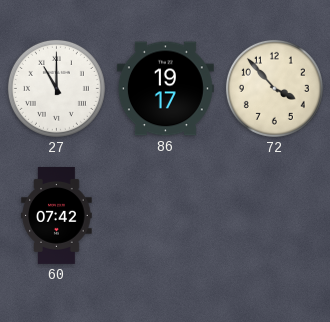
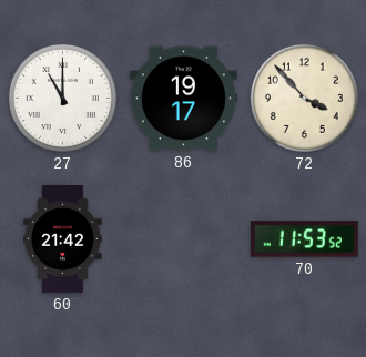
60: 07:42 -> 21:42 (63, 238)
70: none -> 11:53 (304, 239)
